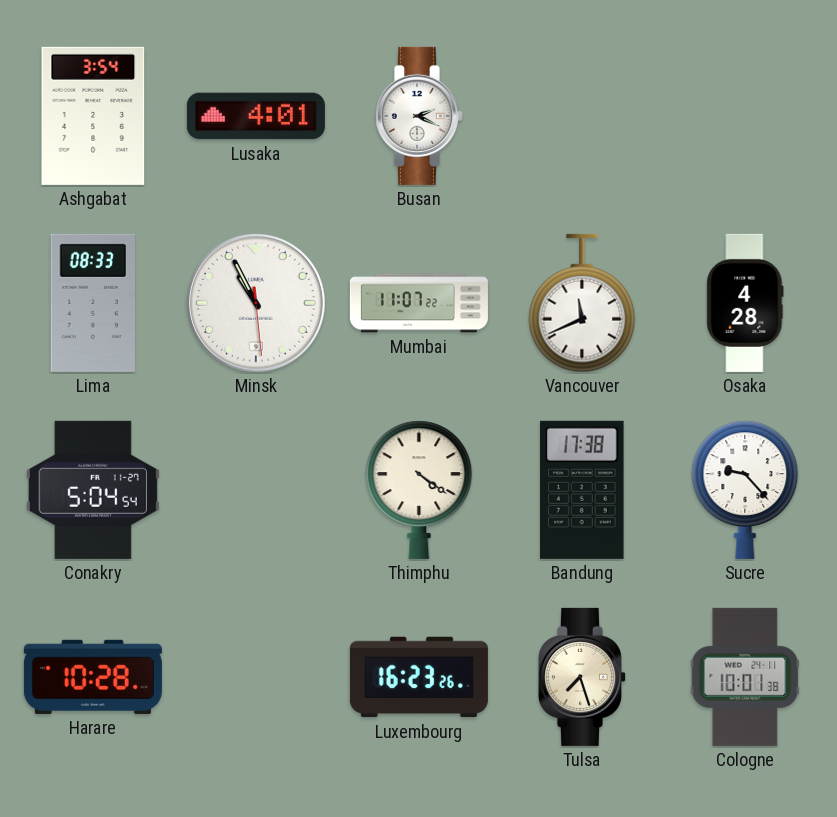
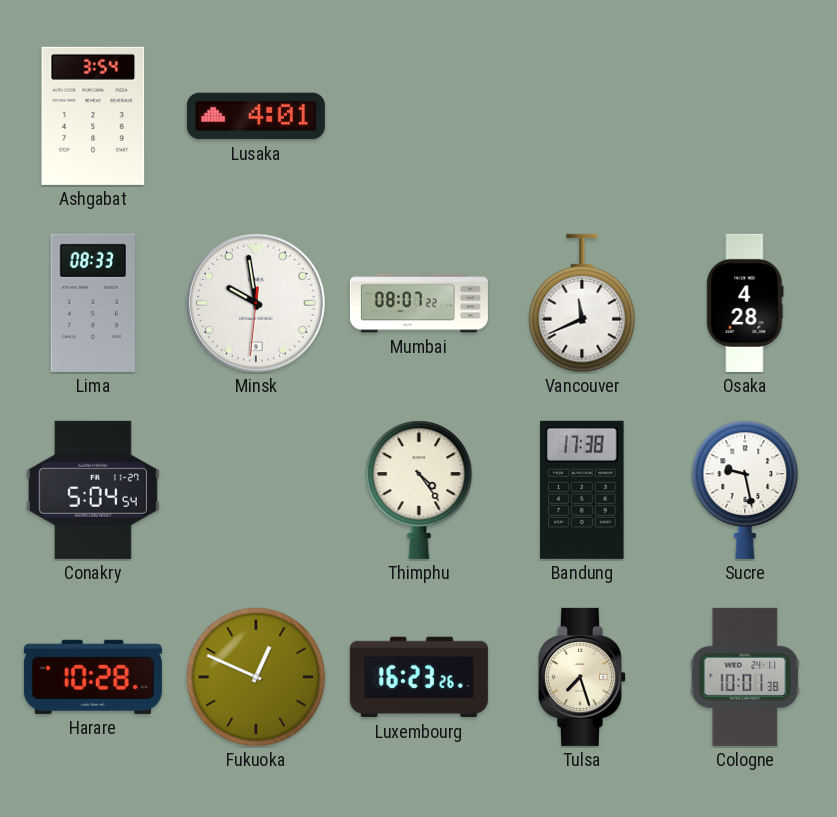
Busan: 2:19 -> none (418, 116)
Minsk: 10:55 -> 9:58 (257, 304)
Mumbai: 11:07 -> 08:07 (419, 303)
Thimphu: 4:21 -> 4:24 (419, 490)
Sucre: 9:23 -> 9:28 (745, 490)
Fukuoka: none -> 12:49 (256, 677)
